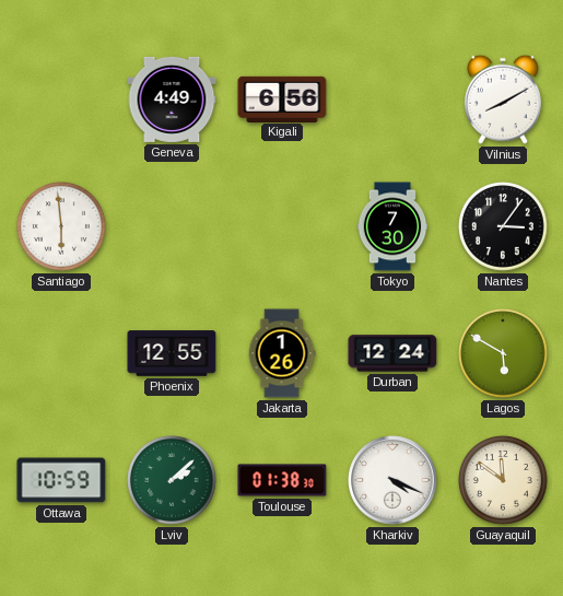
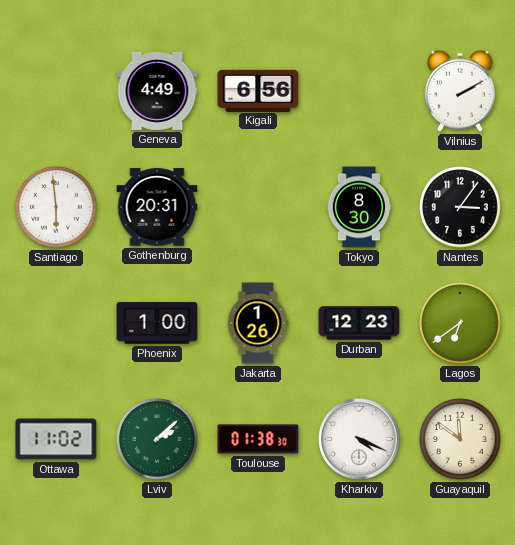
Vilnius: 8:10 -> 2:10 (460, 91)
Gothenburg: none -> 20:31 (157, 207)
Tokyo: 7:30 -> 8:30 (359, 207)
Phoenix: 12:55 -> 1:00 (157, 323)
Durban: 12:24 -> 12:23 (359, 323)
Lagos: 5:50 -> 6:39 (461, 324)
Ottawa: 10:59 -> 11:02 (56, 439)
